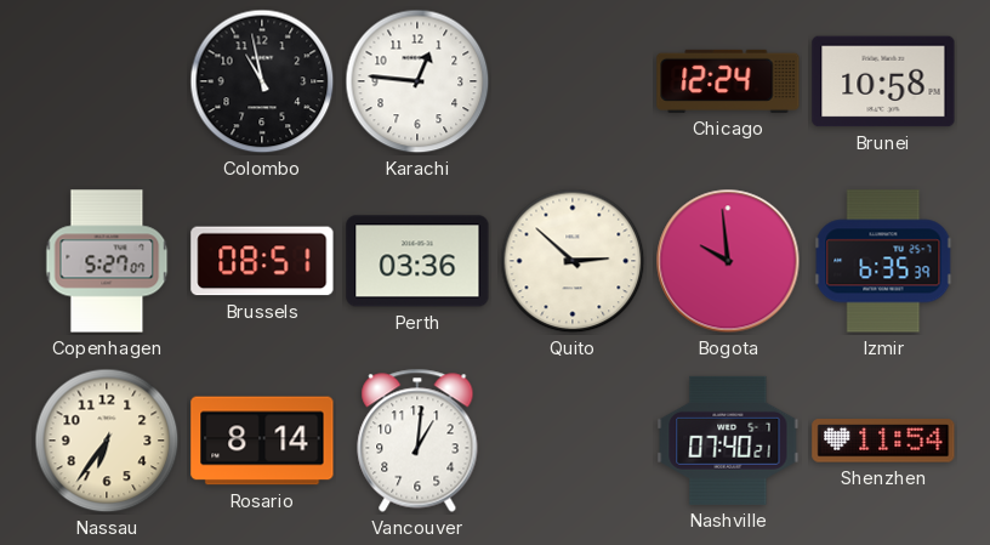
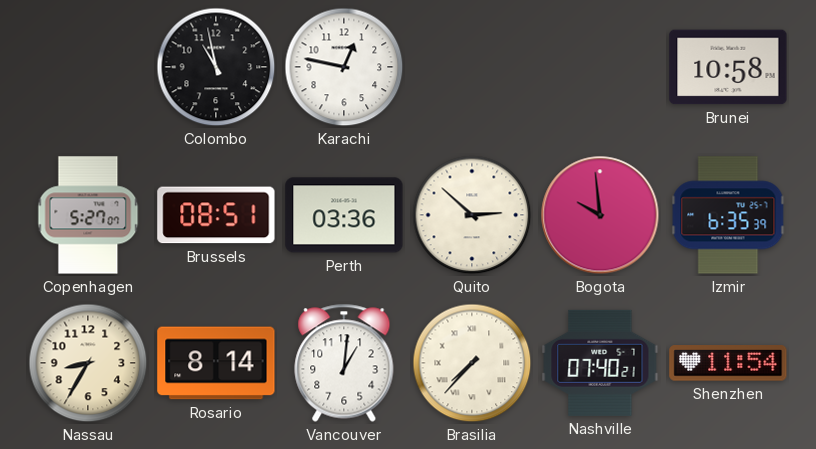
Karachi: 12:46 -> 12:47 (344, 67)
Chicago: 12:24 -> none (728, 81)
Nassau: 6:36 -> 8:35 (88, 363)
Brasilia: none -> 7:37 (472, 363)
